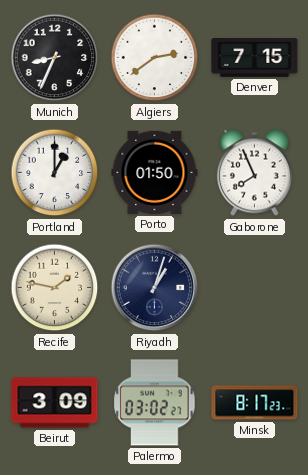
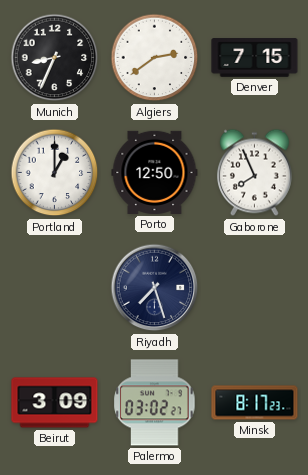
Porto: 01:50 -> 12:50 (155, 172)
Recife: 1:47 -> none (55, 288)
Riyadh: 1:03 -> 7:27 (155, 288)
